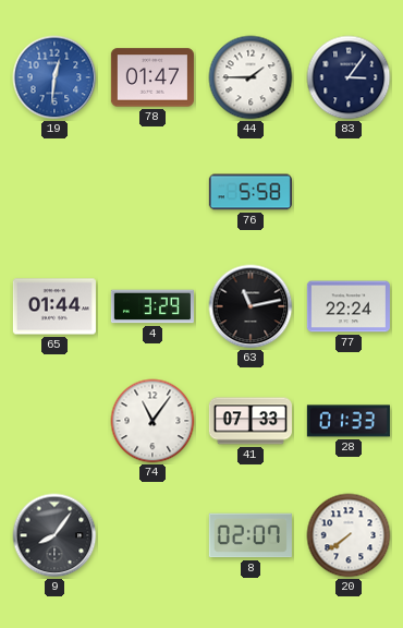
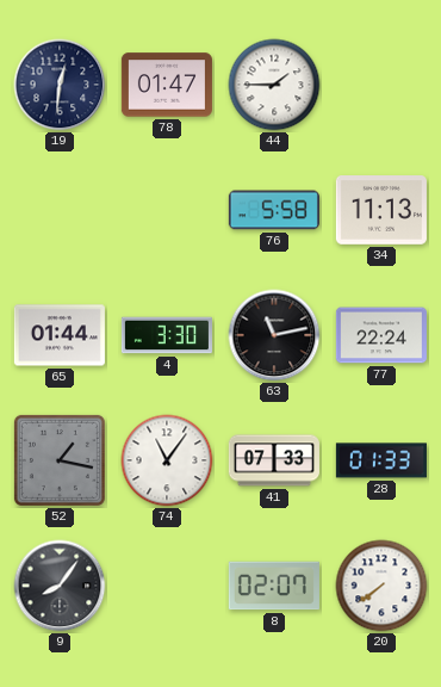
19 dial: blue -> navy (60, 85)
83: 3:06 -> none (349, 77)
34: none -> 11:13 (381, 211)
4: 3:29 -> 3:30 (167, 335)
52: none -> 1:17 (60, 460)
